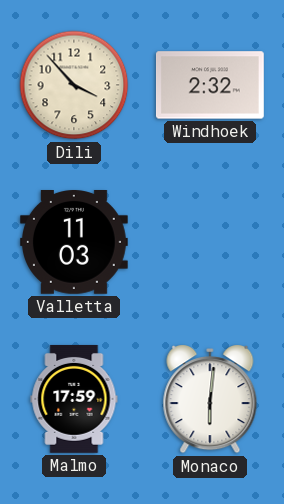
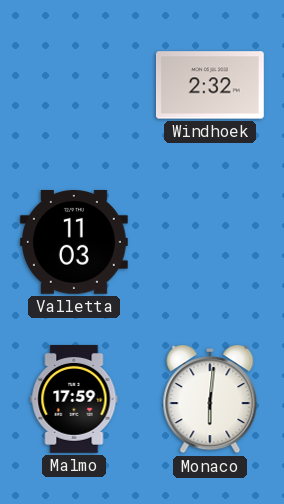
Dili: 3:53 -> none (74, 85)
